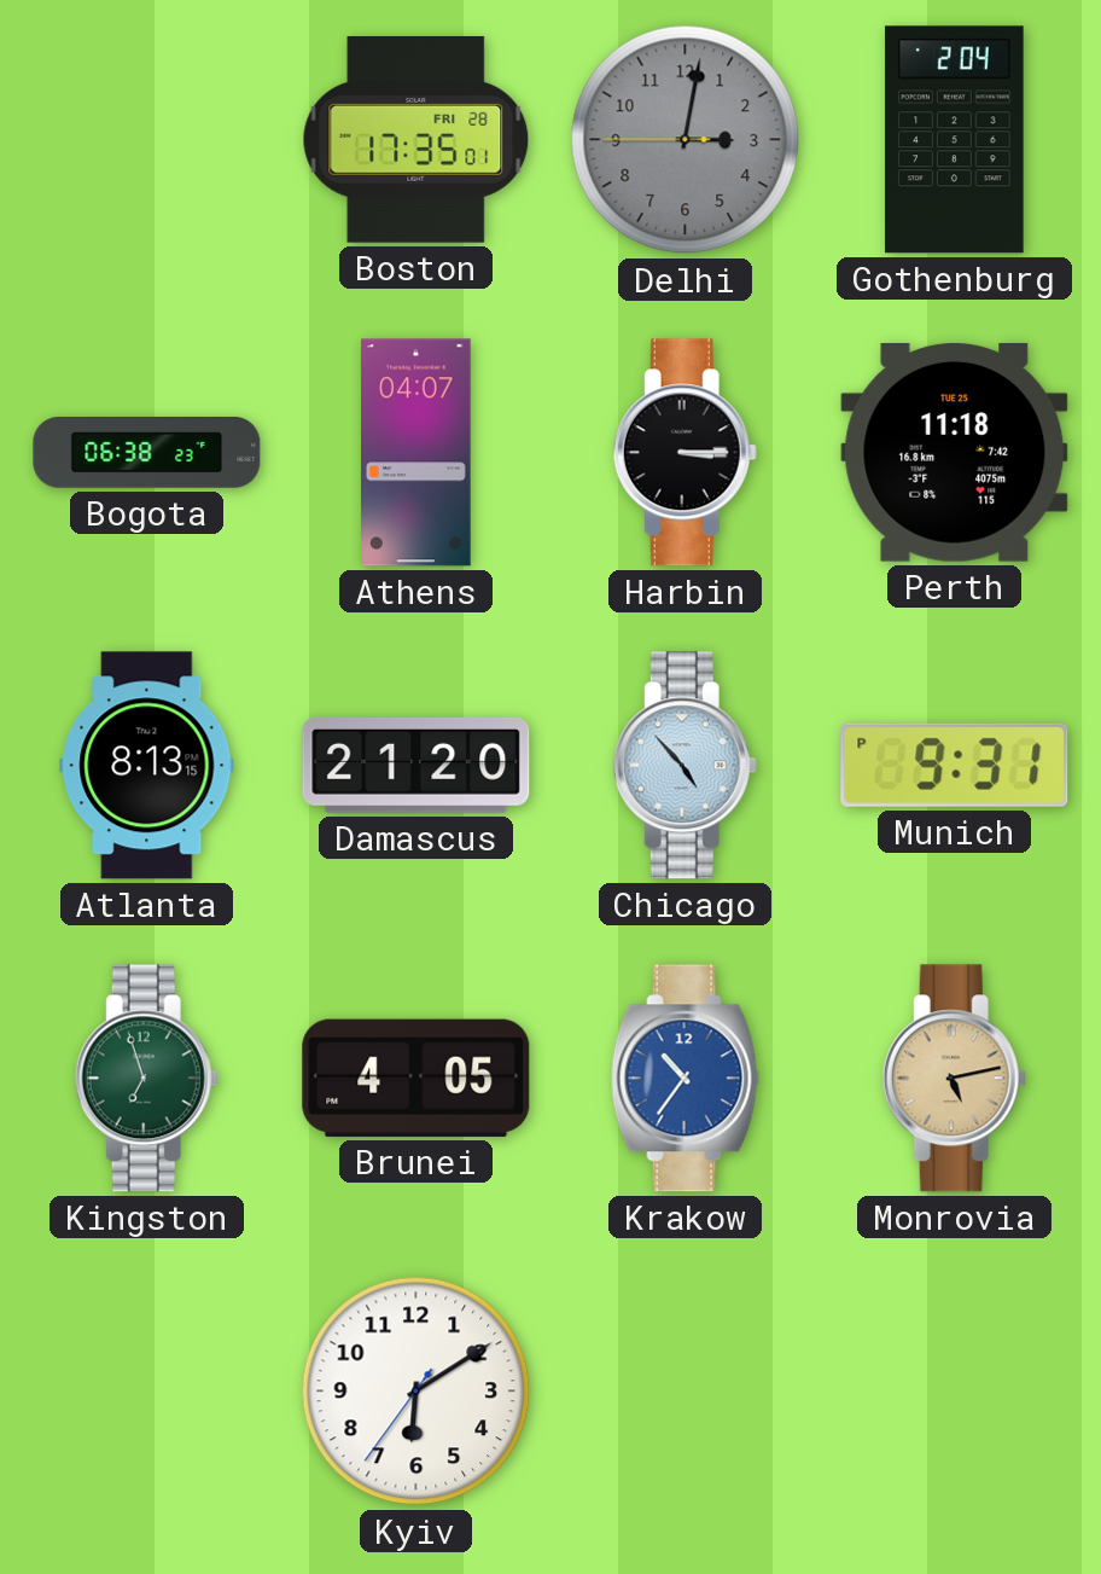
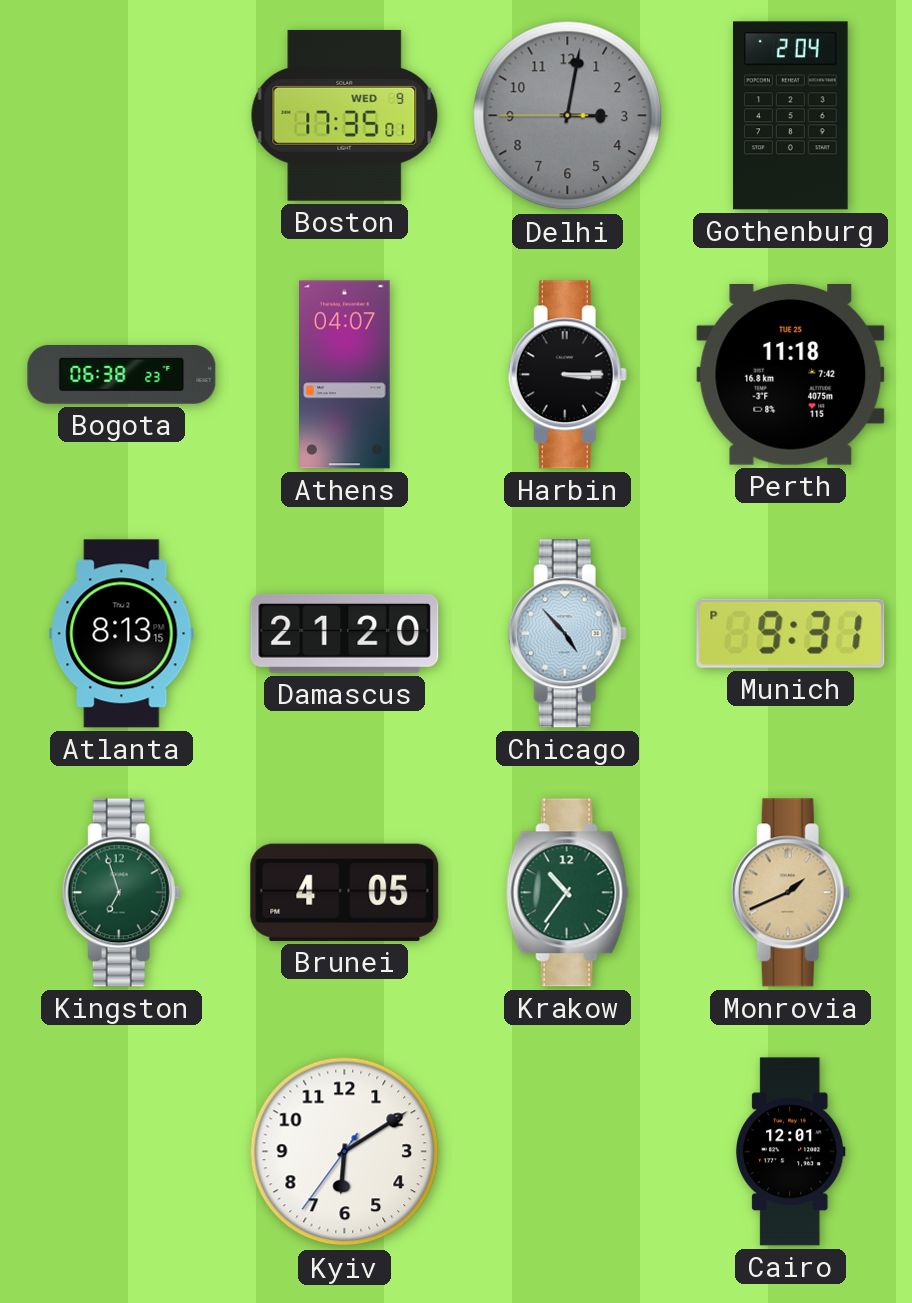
Boston date: FRI 28 -> WED 9 (345, 115)
Krakow dial: blue -> green (567, 893)
Monrovia: 5:13 -> 1:41 (790, 893)
Cairo: none -> 12:01 (791, 1152)
